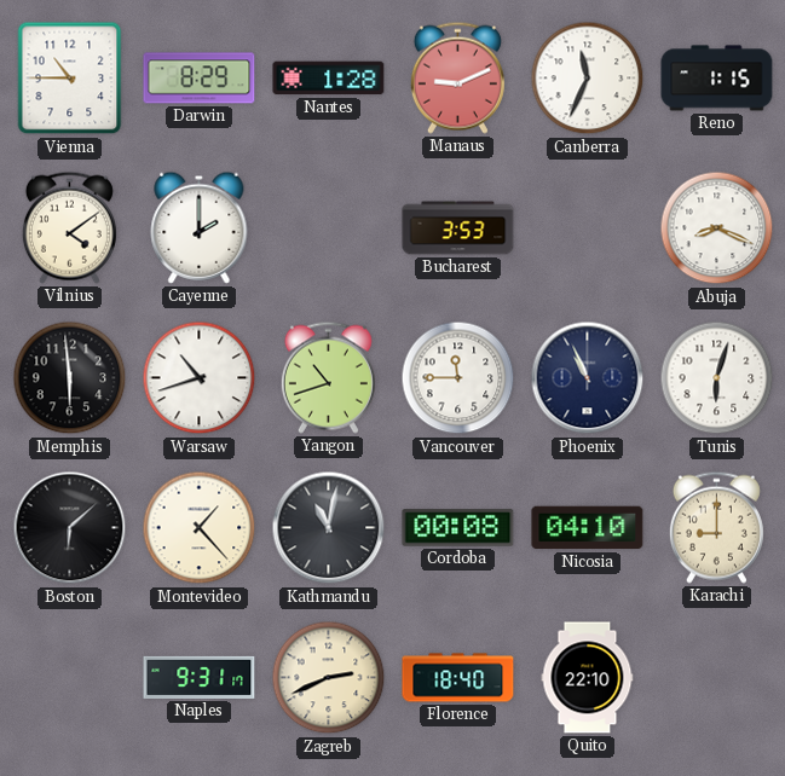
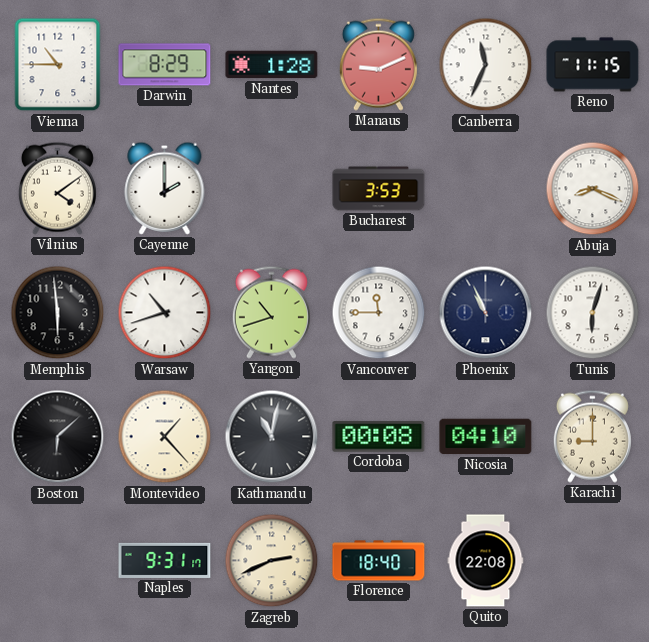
Reno: 1:15 -> 11:15 (593, 65)
Quito: 22:10 -> 22:08 (486, 561)
